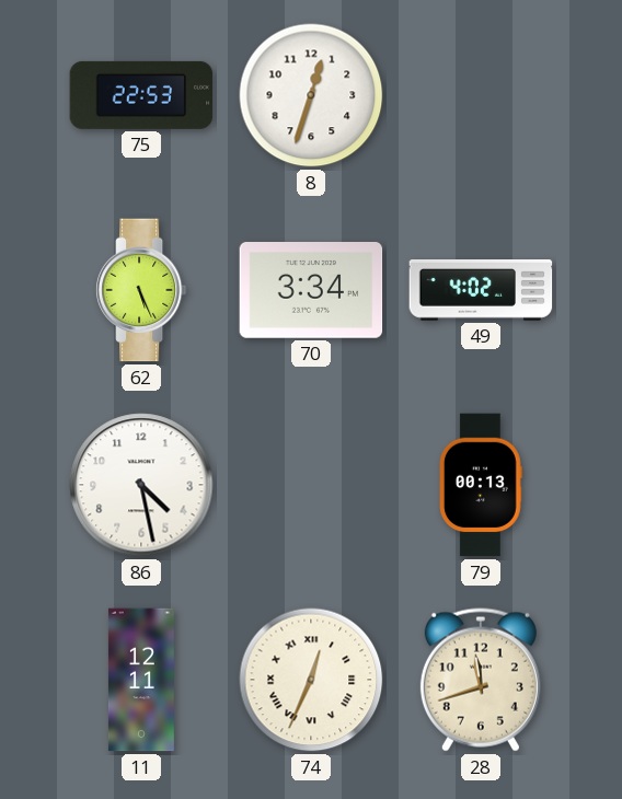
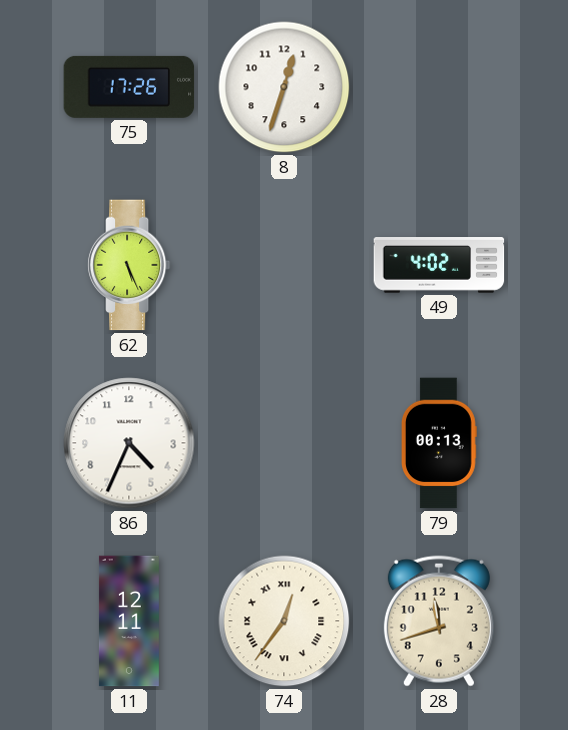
75: 22:53 -> 17:26 (129, 87)
70: 3:34 -> none (311, 291)
86: 4:28 -> 4:34 (129, 443)
74: 12:34 -> 12:36 (284, 621)
